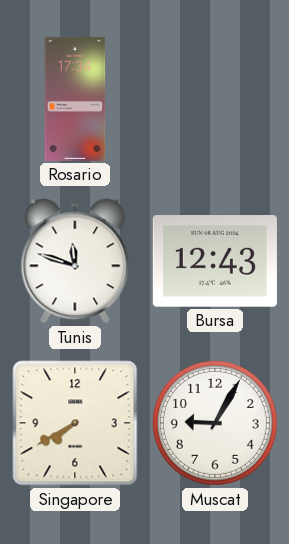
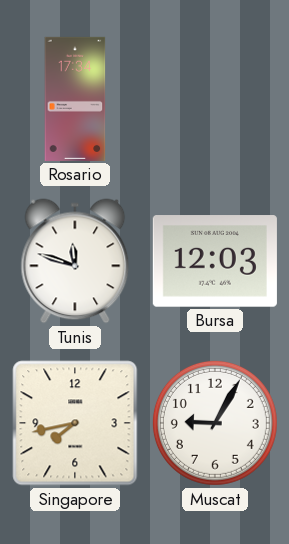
Bursa: 12:43 -> 12:03 (215, 261)
Singapore: 7:40 -> 7:43 (75, 423)
